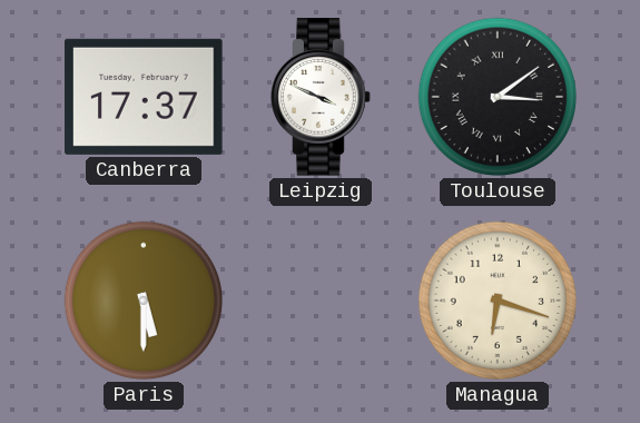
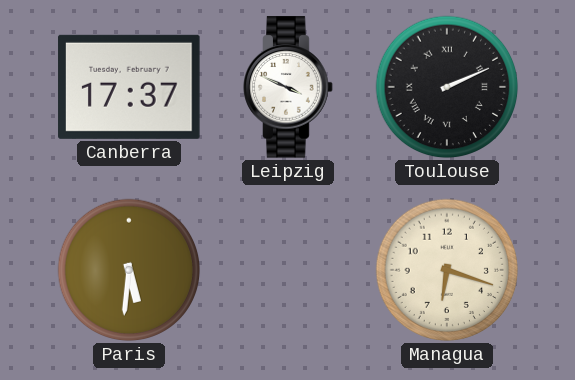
Toulouse: 3:09 -> 2:11 (447, 87)
Paris: 5:30 -> 5:31 (129, 270)
